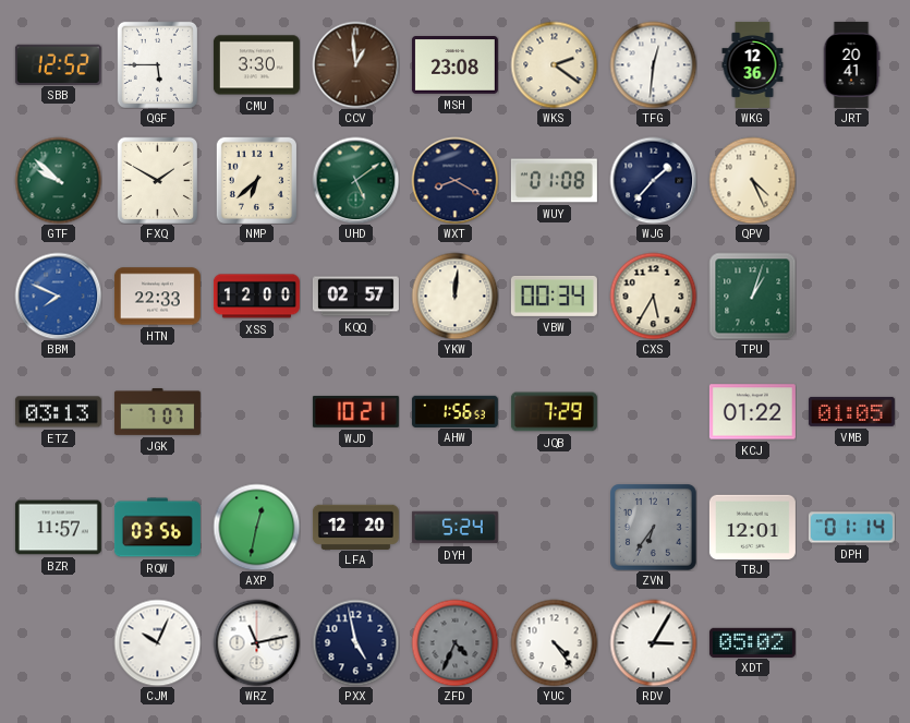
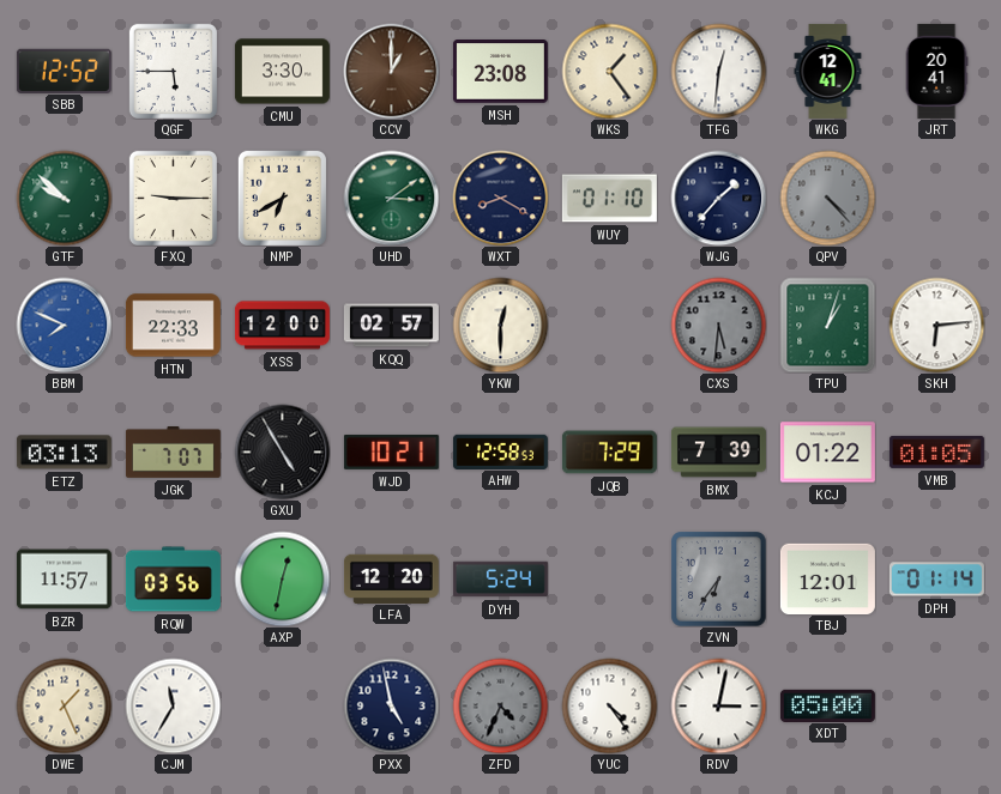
CCV: 12:59 -> 1:00 (391, 71)
WKS: 2:21 -> 1:24 (609, 71)
WKG: 12:36 -> 12:41 (828, 71)
FXQ: 1:50 -> 9:15 (173, 198)
NMP: 6:38 -> 6:40 (282, 198)
UHD: 5:09 -> 3:09 (391, 198)
WUY: 01:08 -> 01:10 (609, 199)
QPV: 4:26 -> 4:23 (827, 198)
QPV dial: cream -> grey (827, 198)
YKW: 12:01 -> 12:30 (500, 325)
VBW: 00:34 -> none (554, 296)
CXS: 5:35 -> 5:31 (718, 325)
CXS dial: cream -> grey (718, 325)
SKH: none -> 6:14 (936, 325)
GXU: none -> 4:55 (282, 451)
AHW: 1:56 -> 12:58 (500, 451)
BMX: none -> 7:39 (718, 453)
DWE: none -> 1:26 (64, 705)
CJM: 10:04 -> 11:35 (173, 705)
WRZ: 11:13 -> none (256, 642)
RDV: 3:05 -> 3:02 (718, 705)
XDT: 05:02 -> 05:00 (827, 705)
